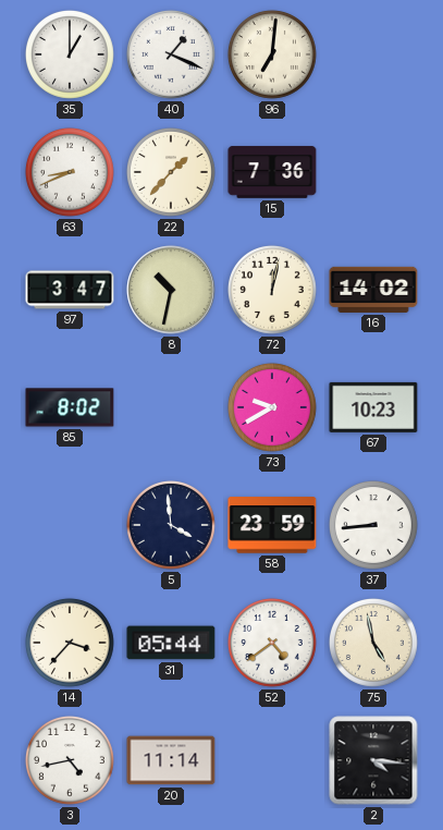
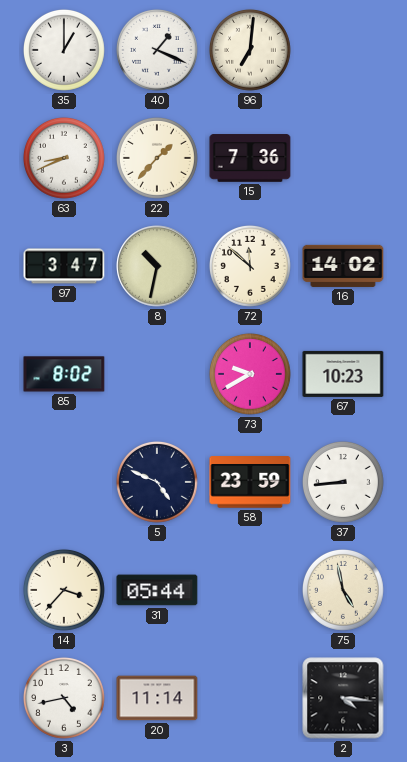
72: 12:02 -> 11:52 (250, 266)
5: 3:59 -> 4:49 (157, 482)
52: 4:39 -> none (272, 643)
